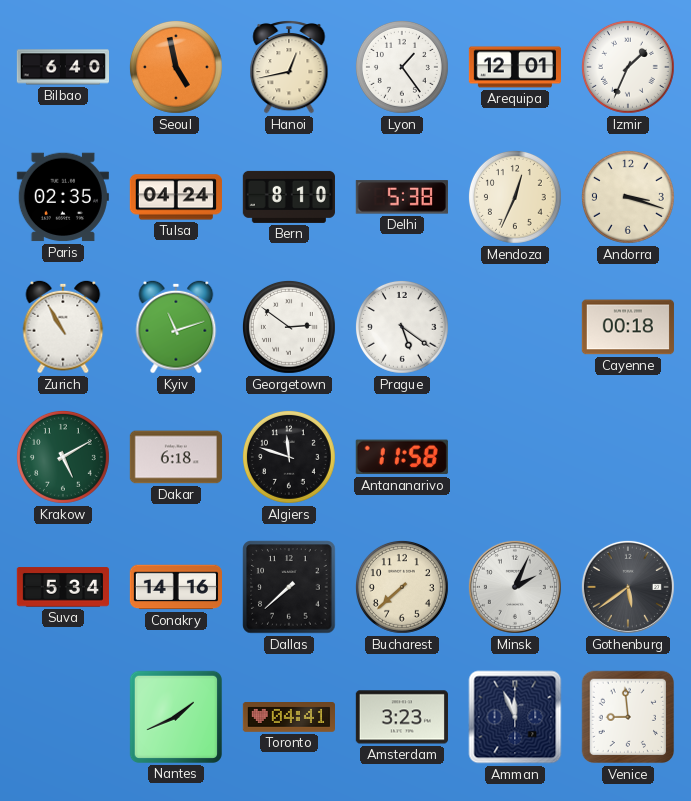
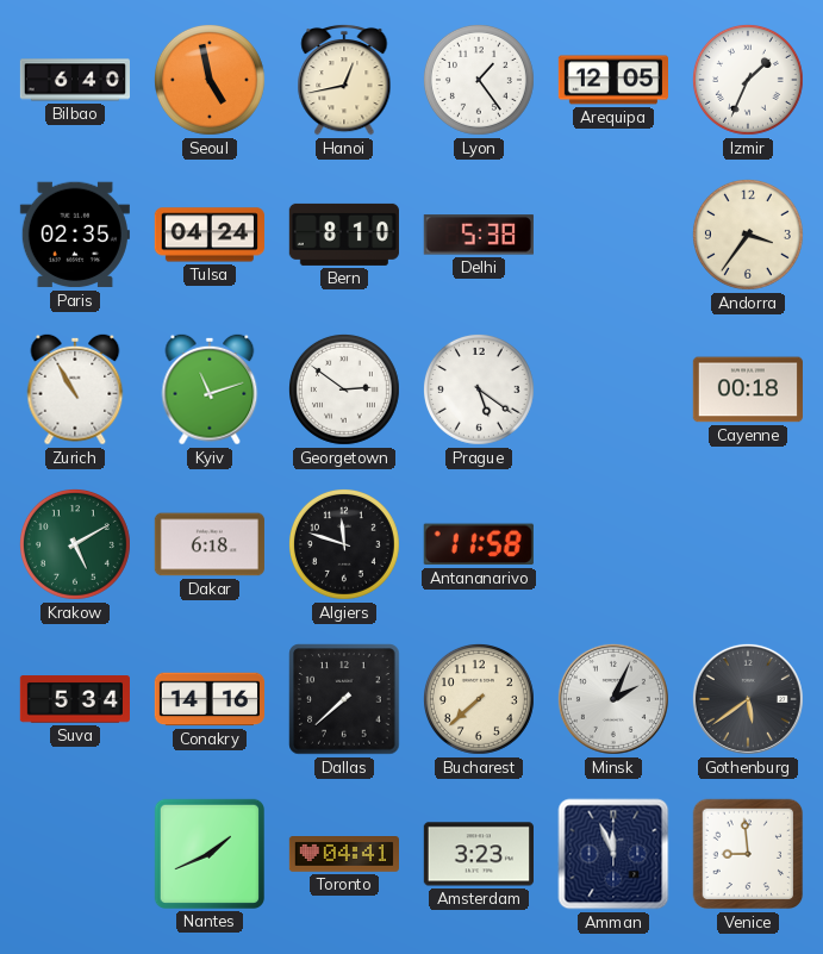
Arequipa: 12:01 -> 12:05 (612, 80)
Mendoza: 12:34 -> none (515, 197)
Andorra: 3:18 -> 3:36 (748, 235)
